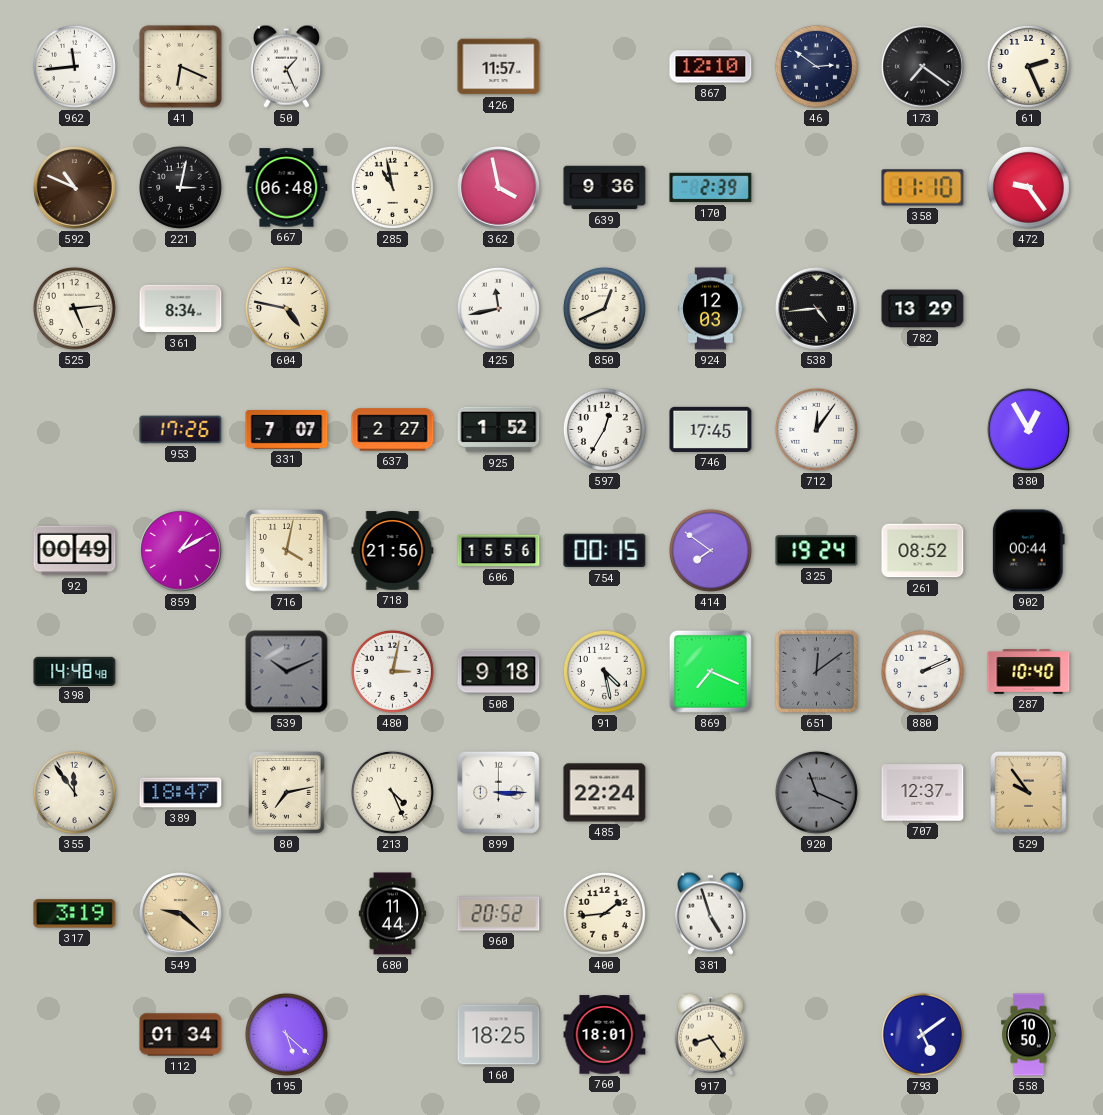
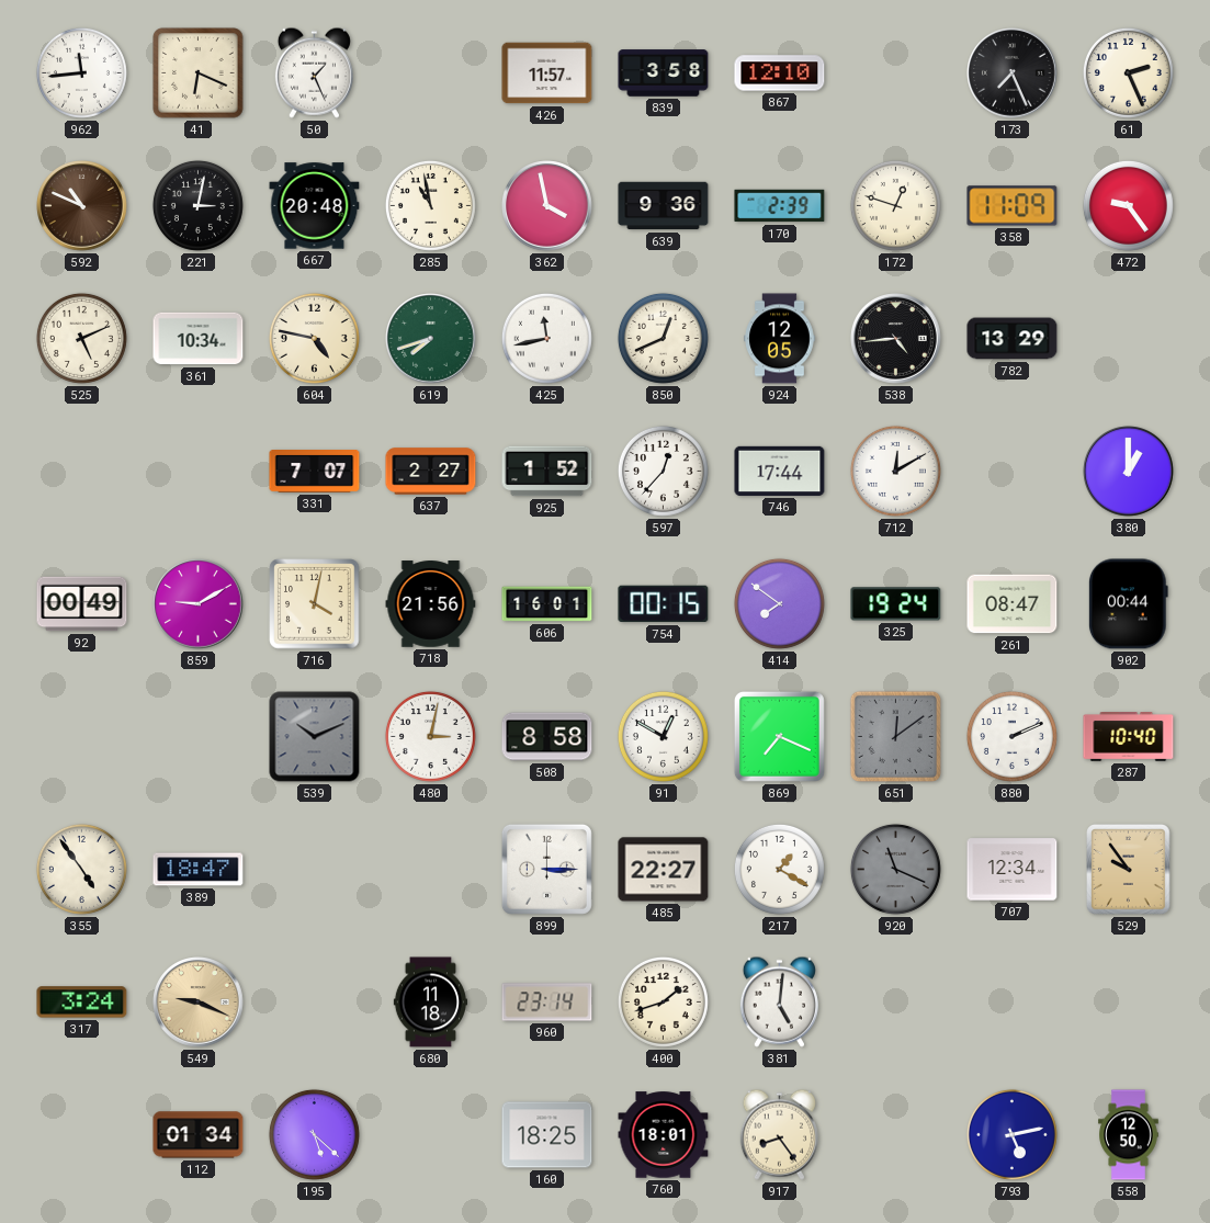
839: none -> 3:58 (664, 73)
46: 2:51 -> none (816, 66)
173: 7:21 -> 7:26 (1013, 73)
667: 06:48 -> 20:48 (315, 206)
172: none -> 12:48 (895, 205)
358: 11:10 -> 11:09 (1013, 206)
525: 5:14 -> 5:11 (81, 338)
361: 8:34 -> 10:34 (199, 339)
619: none -> 7:42 (431, 339)
924: 12:03 -> 12:05 (780, 339)
953: 17:26 -> none (181, 430)
597: 12:35 -> 12:37 (663, 471)
746: 17:45 -> 17:44 (780, 471)
712: 12:06 -> 12:10 (895, 471)
380: 12:55 -> 1:00 (1129, 472)
859: 1:10 -> 9:10 (199, 604)
606: 15:56 -> 16:01 (547, 604)
261: 08:52 -> 08:47 (1013, 604)
398: 14:48 -> none (75, 671)
508: 9:18 -> 8:58 (547, 737)
91: 4:28 -> 12:50 (663, 736)
355: 11:54 -> 4:54 (81, 869)
80: 7:13 -> none (287, 793)
213: 4:26 -> none (392, 792)
485: 22:24 -> 22:27 (664, 870)
217: none -> 1:20 (779, 869)
707: 12:37 -> 12:34 (1013, 870)
317: 3:19 -> 3:24 (82, 1003)
549: 9:22 -> 9:19 (199, 1003)
680: 11:44 -> 11:18 (430, 1003)
960: 20:52 -> 23:14 (547, 1003)
400: 1:44 -> 1:42 (663, 1001)
381: 4:57 -> 5:01 (779, 1001)
793: 5:09 -> 5:13 (1011, 1134)
558: 10:50 -> 12:50 (1129, 1135)
